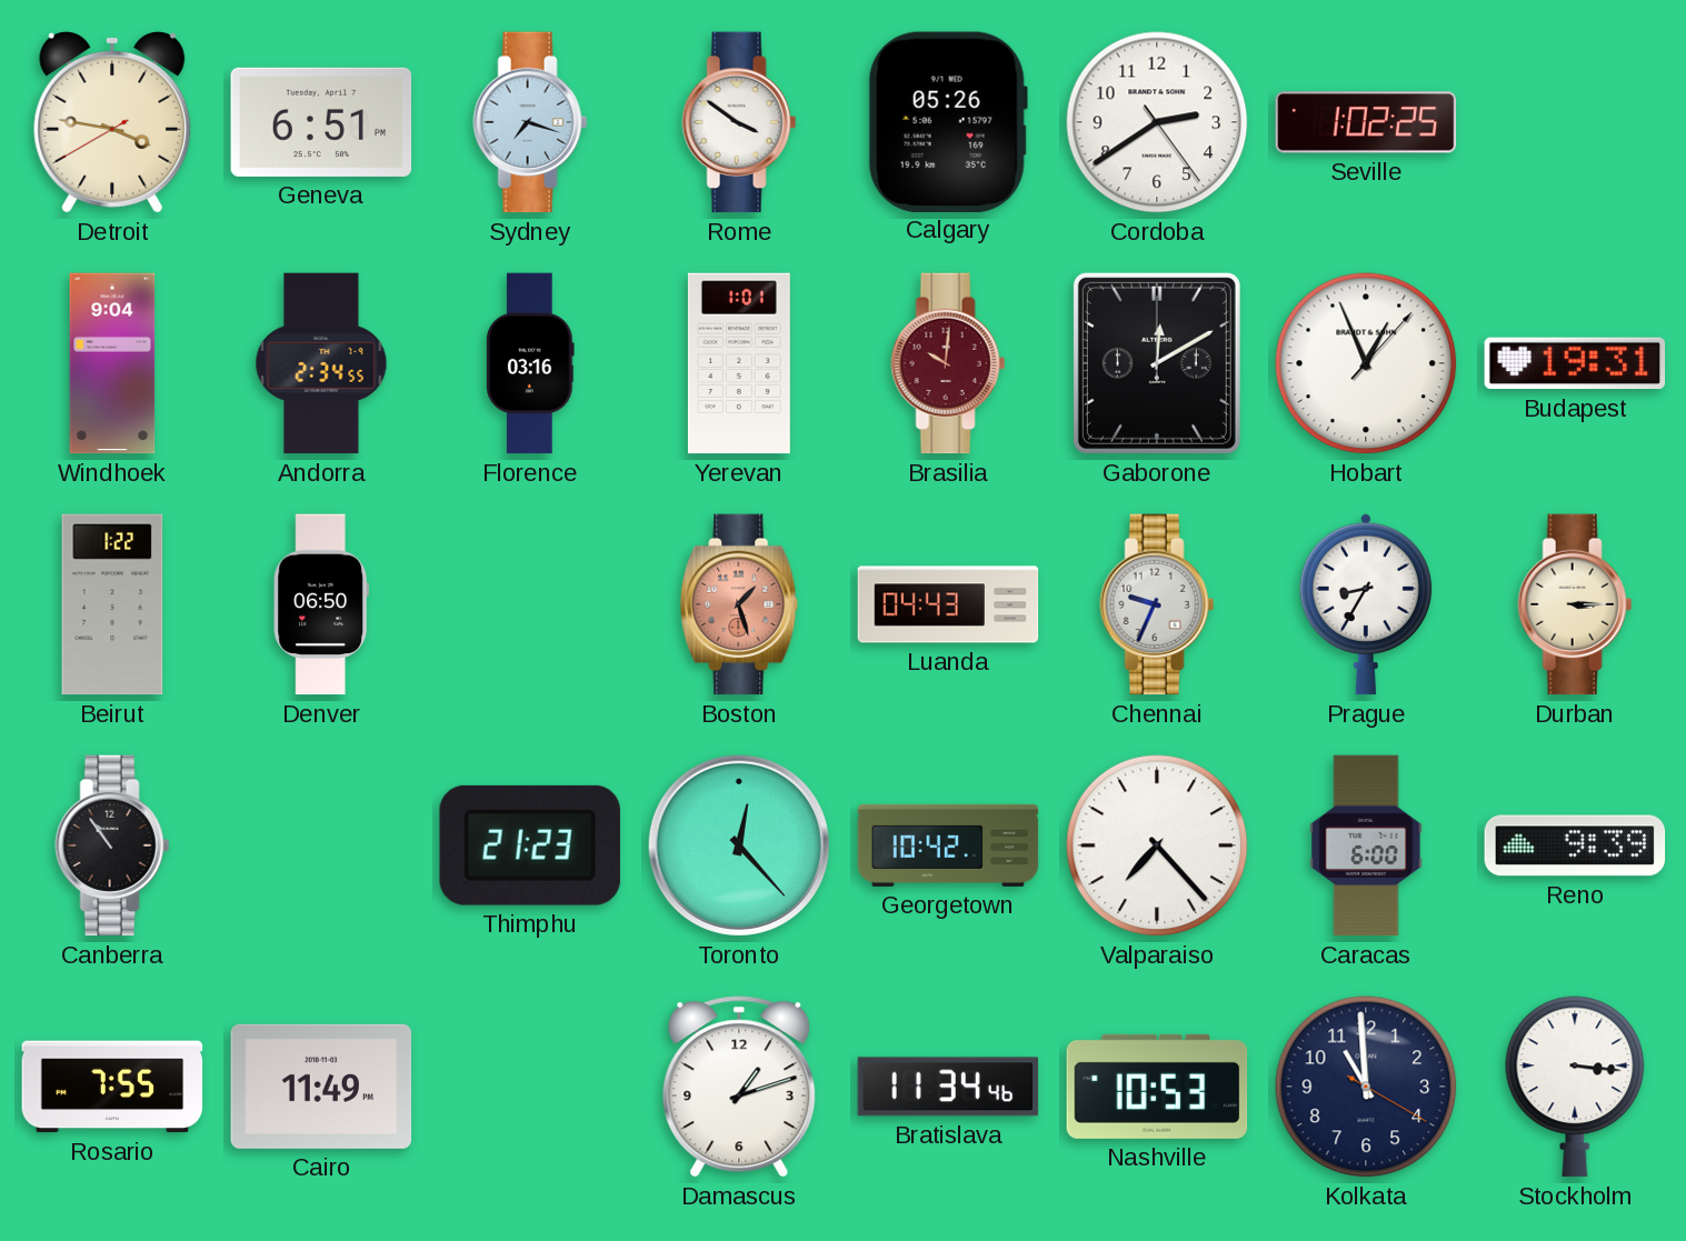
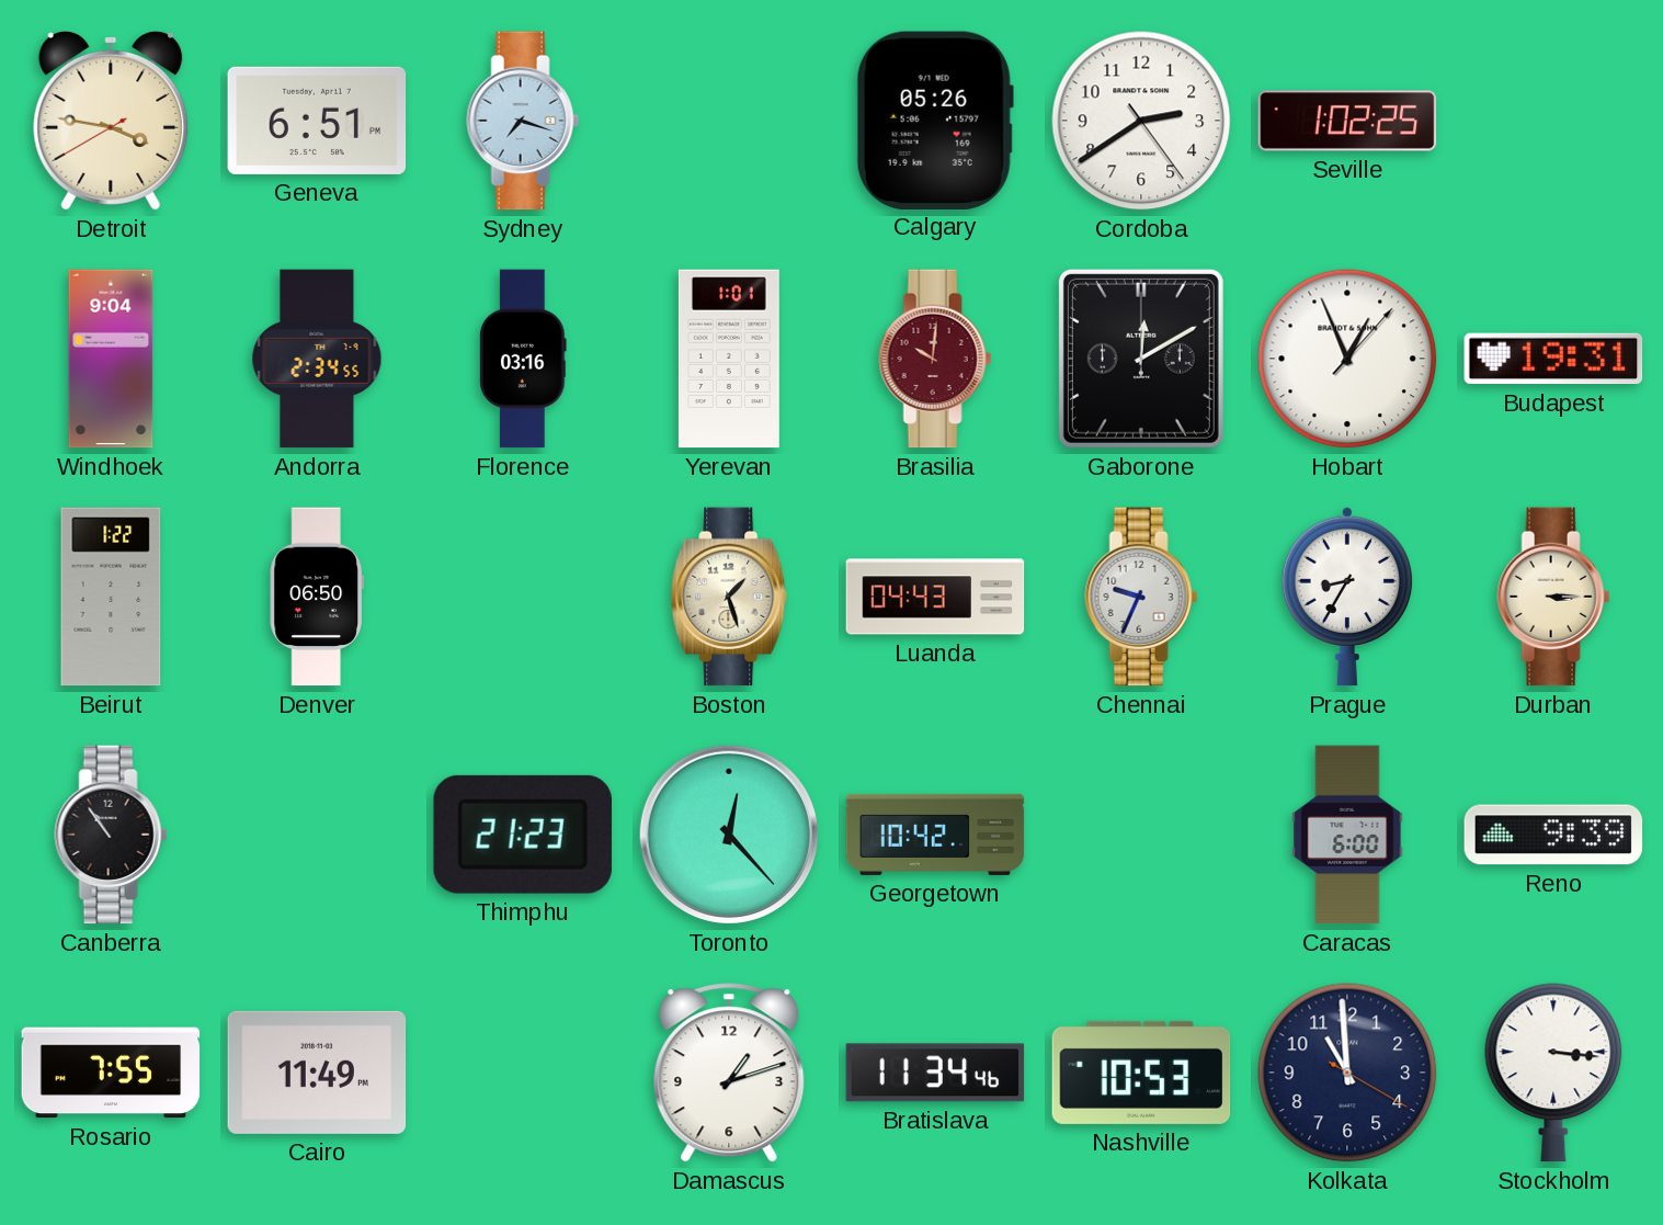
Rome: 3:51 -> none (739, 122)
Boston dial: salmon -> cream (730, 597)
Valparaiso: 7:23 -> none (1157, 845)
